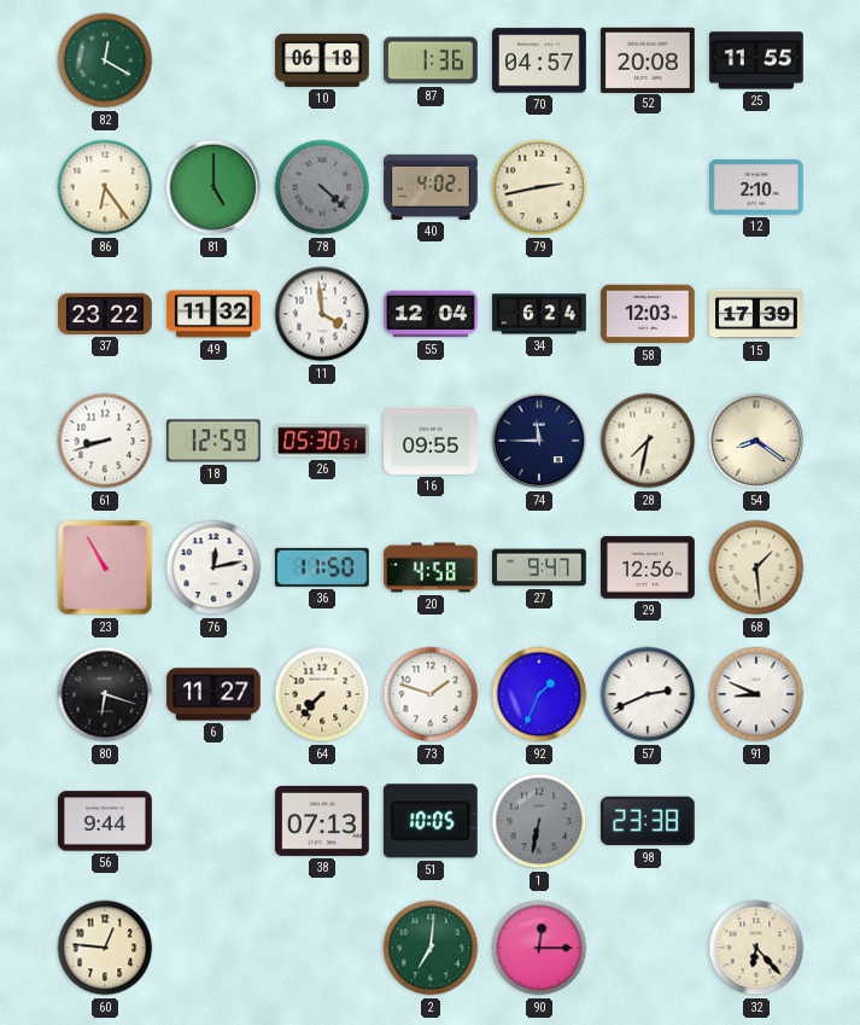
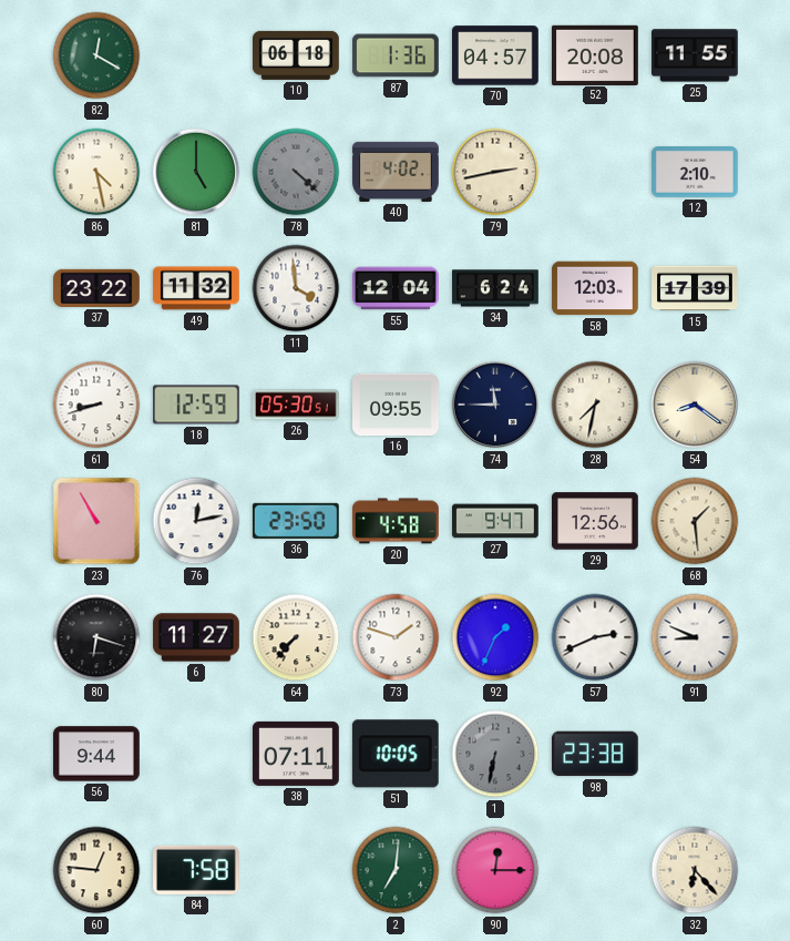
86: 6:24 -> 4:28 (96, 172)
36: 11:50 -> 23:50 (296, 521)
38: 07:13 -> 07:11 (297, 754)
84: none -> 7:58 (197, 870)
